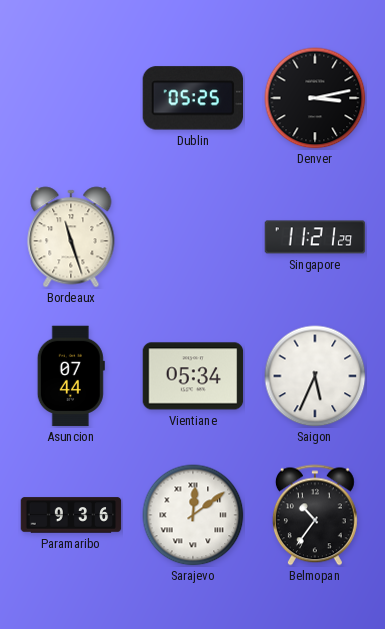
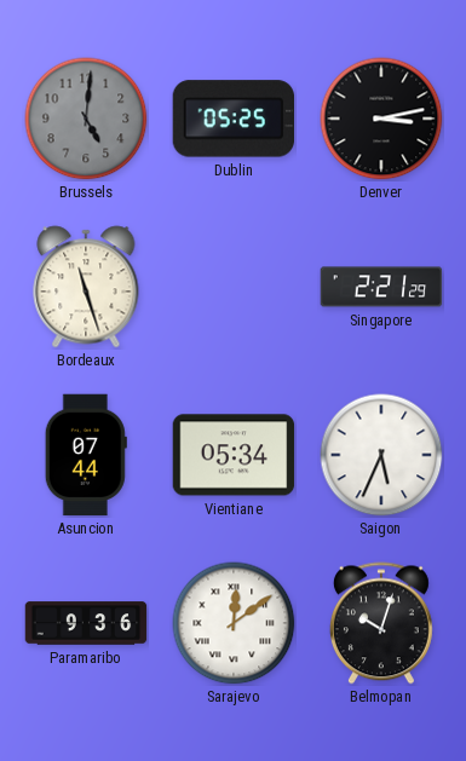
Brussels: none -> 5:01 (86, 119)
Singapore: 11:21 -> 2:21 (381, 287)
Belmopan: 10:36 -> 10:03 (381, 623)
